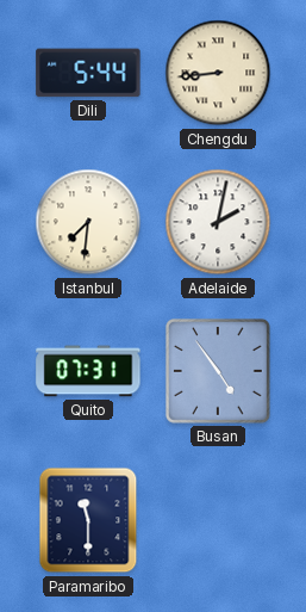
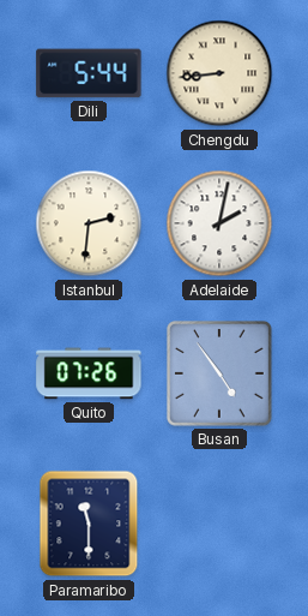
Istanbul: 7:31 -> 2:31 (89, 223)
Quito: 07:31 -> 07:26 (89, 373)
